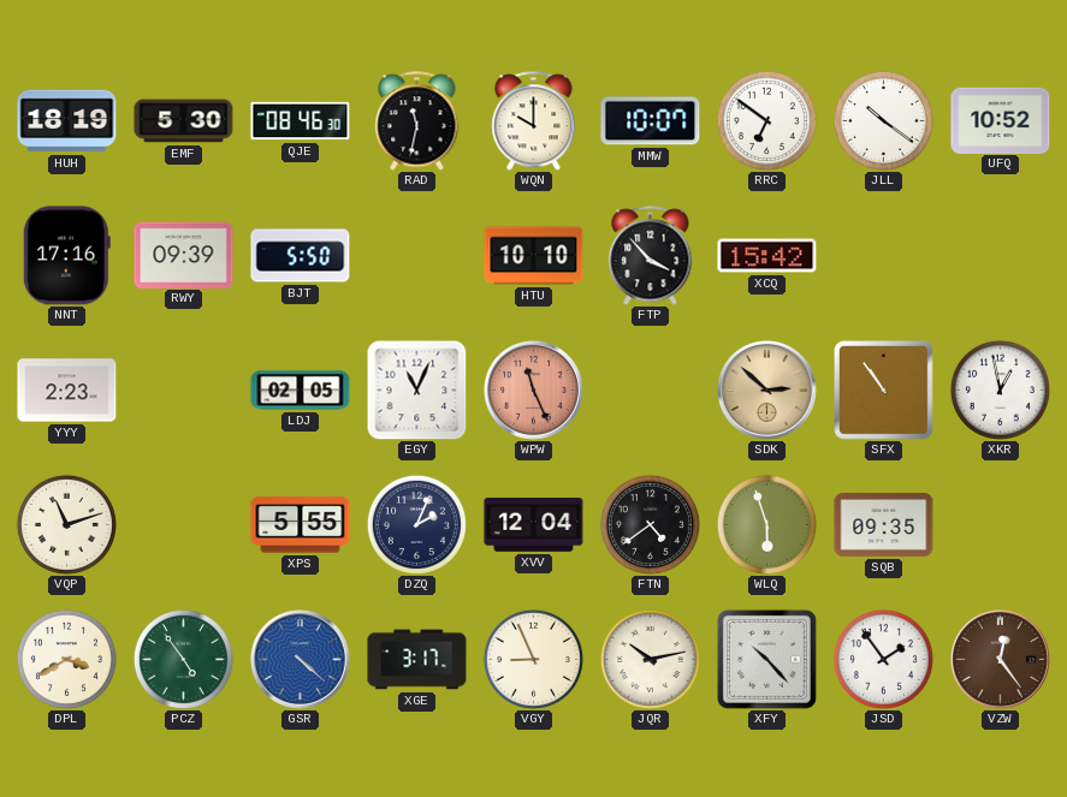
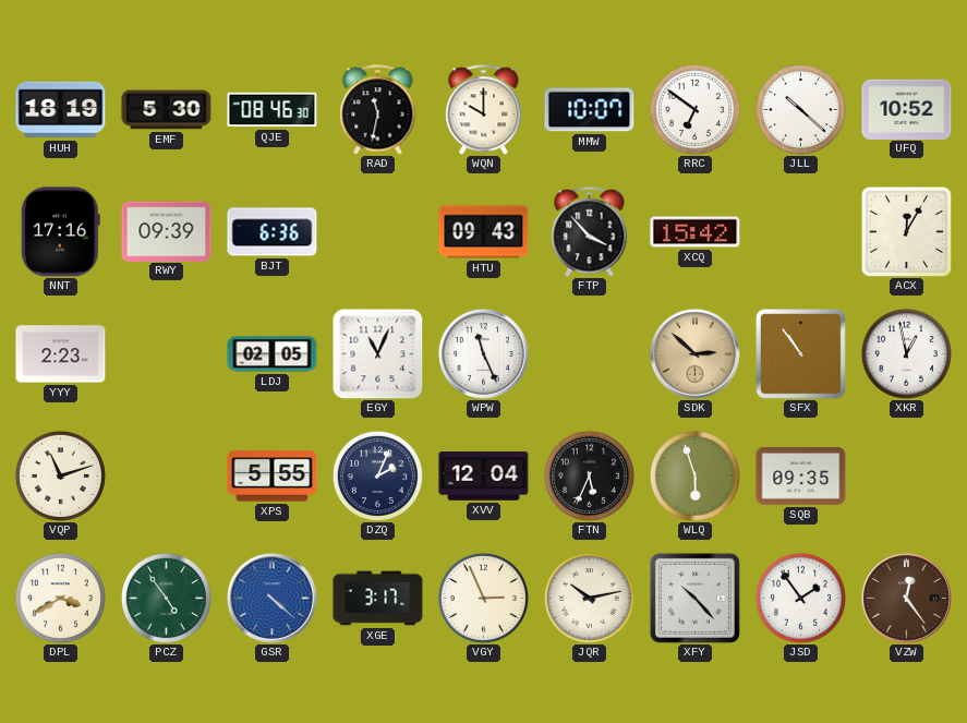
JLL: 10:21 -> 10:22 (800, 109)
BJT: 5:50 -> 6:36 (273, 232)
HTU: 10:10 -> 09:43 (484, 232)
ACX: none -> 12:05 (906, 231)
WPW dial: salmon -> white (483, 353)
FTN: 4:39 -> 5:34 (589, 475)
VGY: 8:56 -> 2:56 (483, 598)
